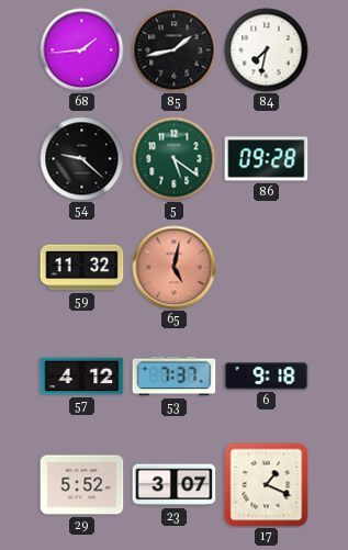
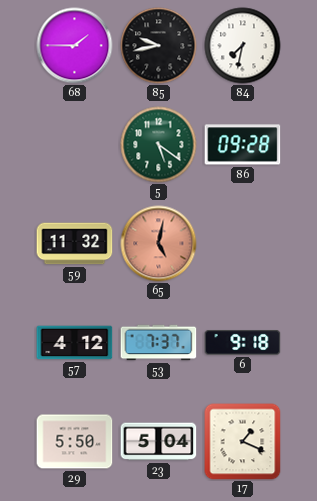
68: 1:44 -> 1:45 (75, 46)
85: 1:43 -> 9:43 (159, 46)
54: 9:22 -> none (82, 159)
29: 5:52 -> 5:50 (75, 442)
23: 3:07 -> 5:04 (159, 442)
